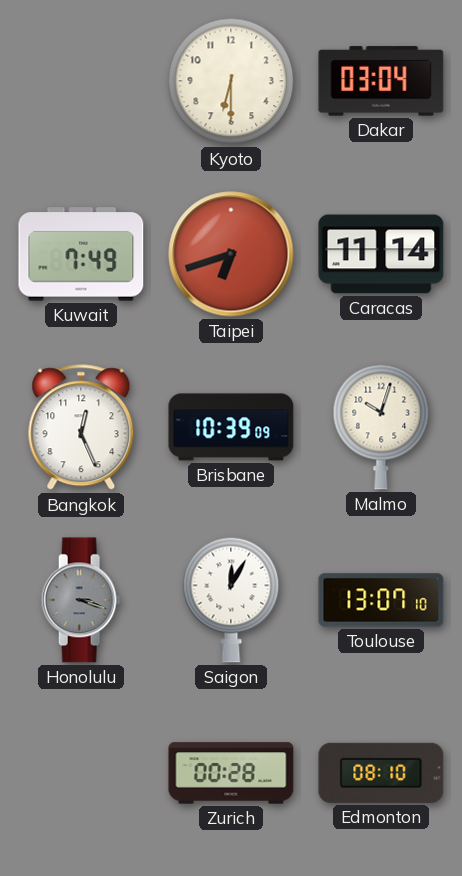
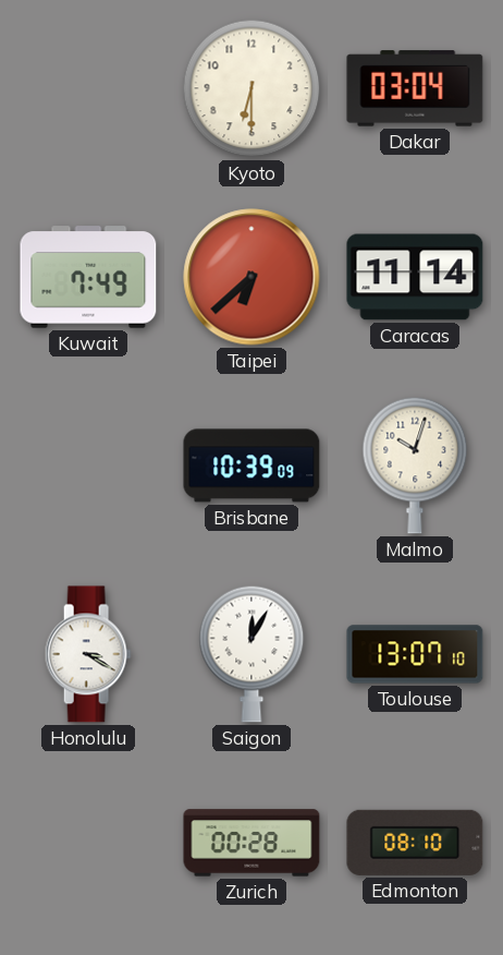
Taipei: 6:42 -> 6:38 (251, 277)
Bangkok: 12:26 -> none (81, 428)
Honolulu: 3:18 -> 3:20 (88, 654)
Honolulu dial: grey -> white (88, 654)
